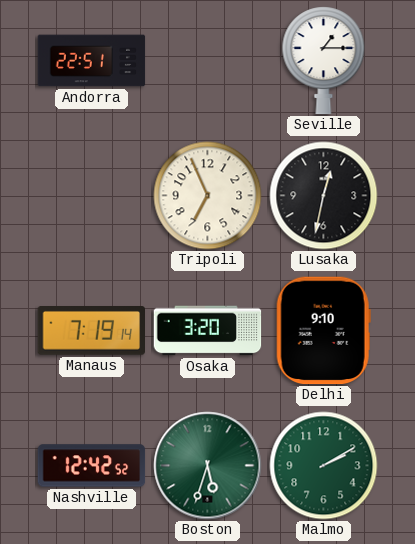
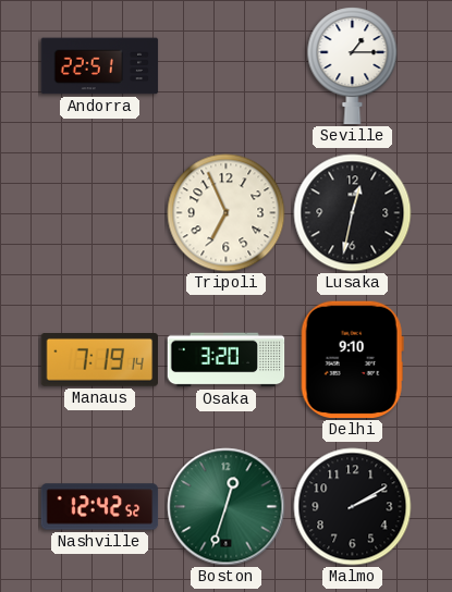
Boston: 5:33 -> 12:33 (227, 507)
Malmo dial: green -> black (353, 507)
